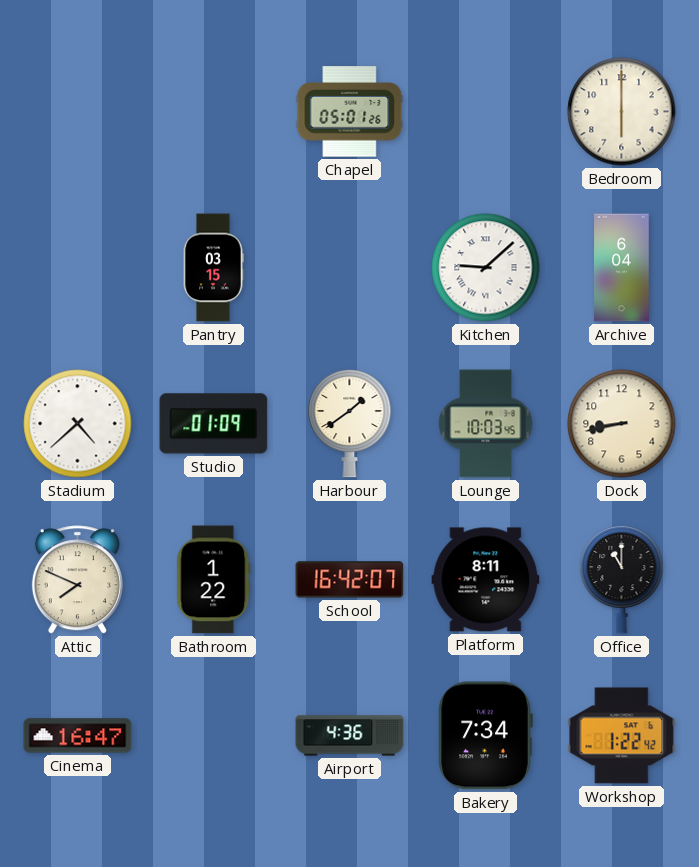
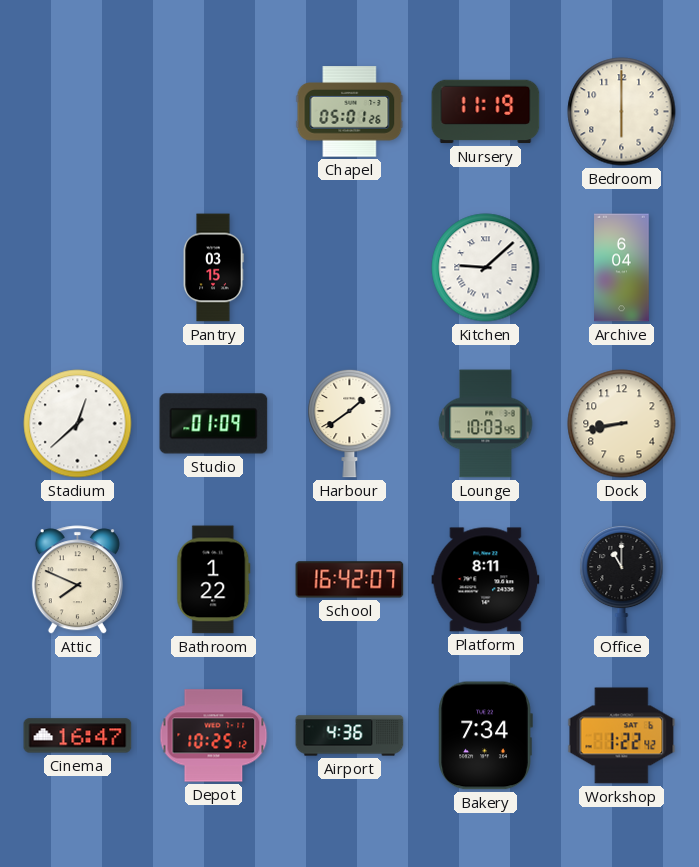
Nursery: none -> 11:19 (486, 112)
Stadium: 4:38 -> 12:38 (78, 424)
Depot: none -> 10:25 (214, 736)
